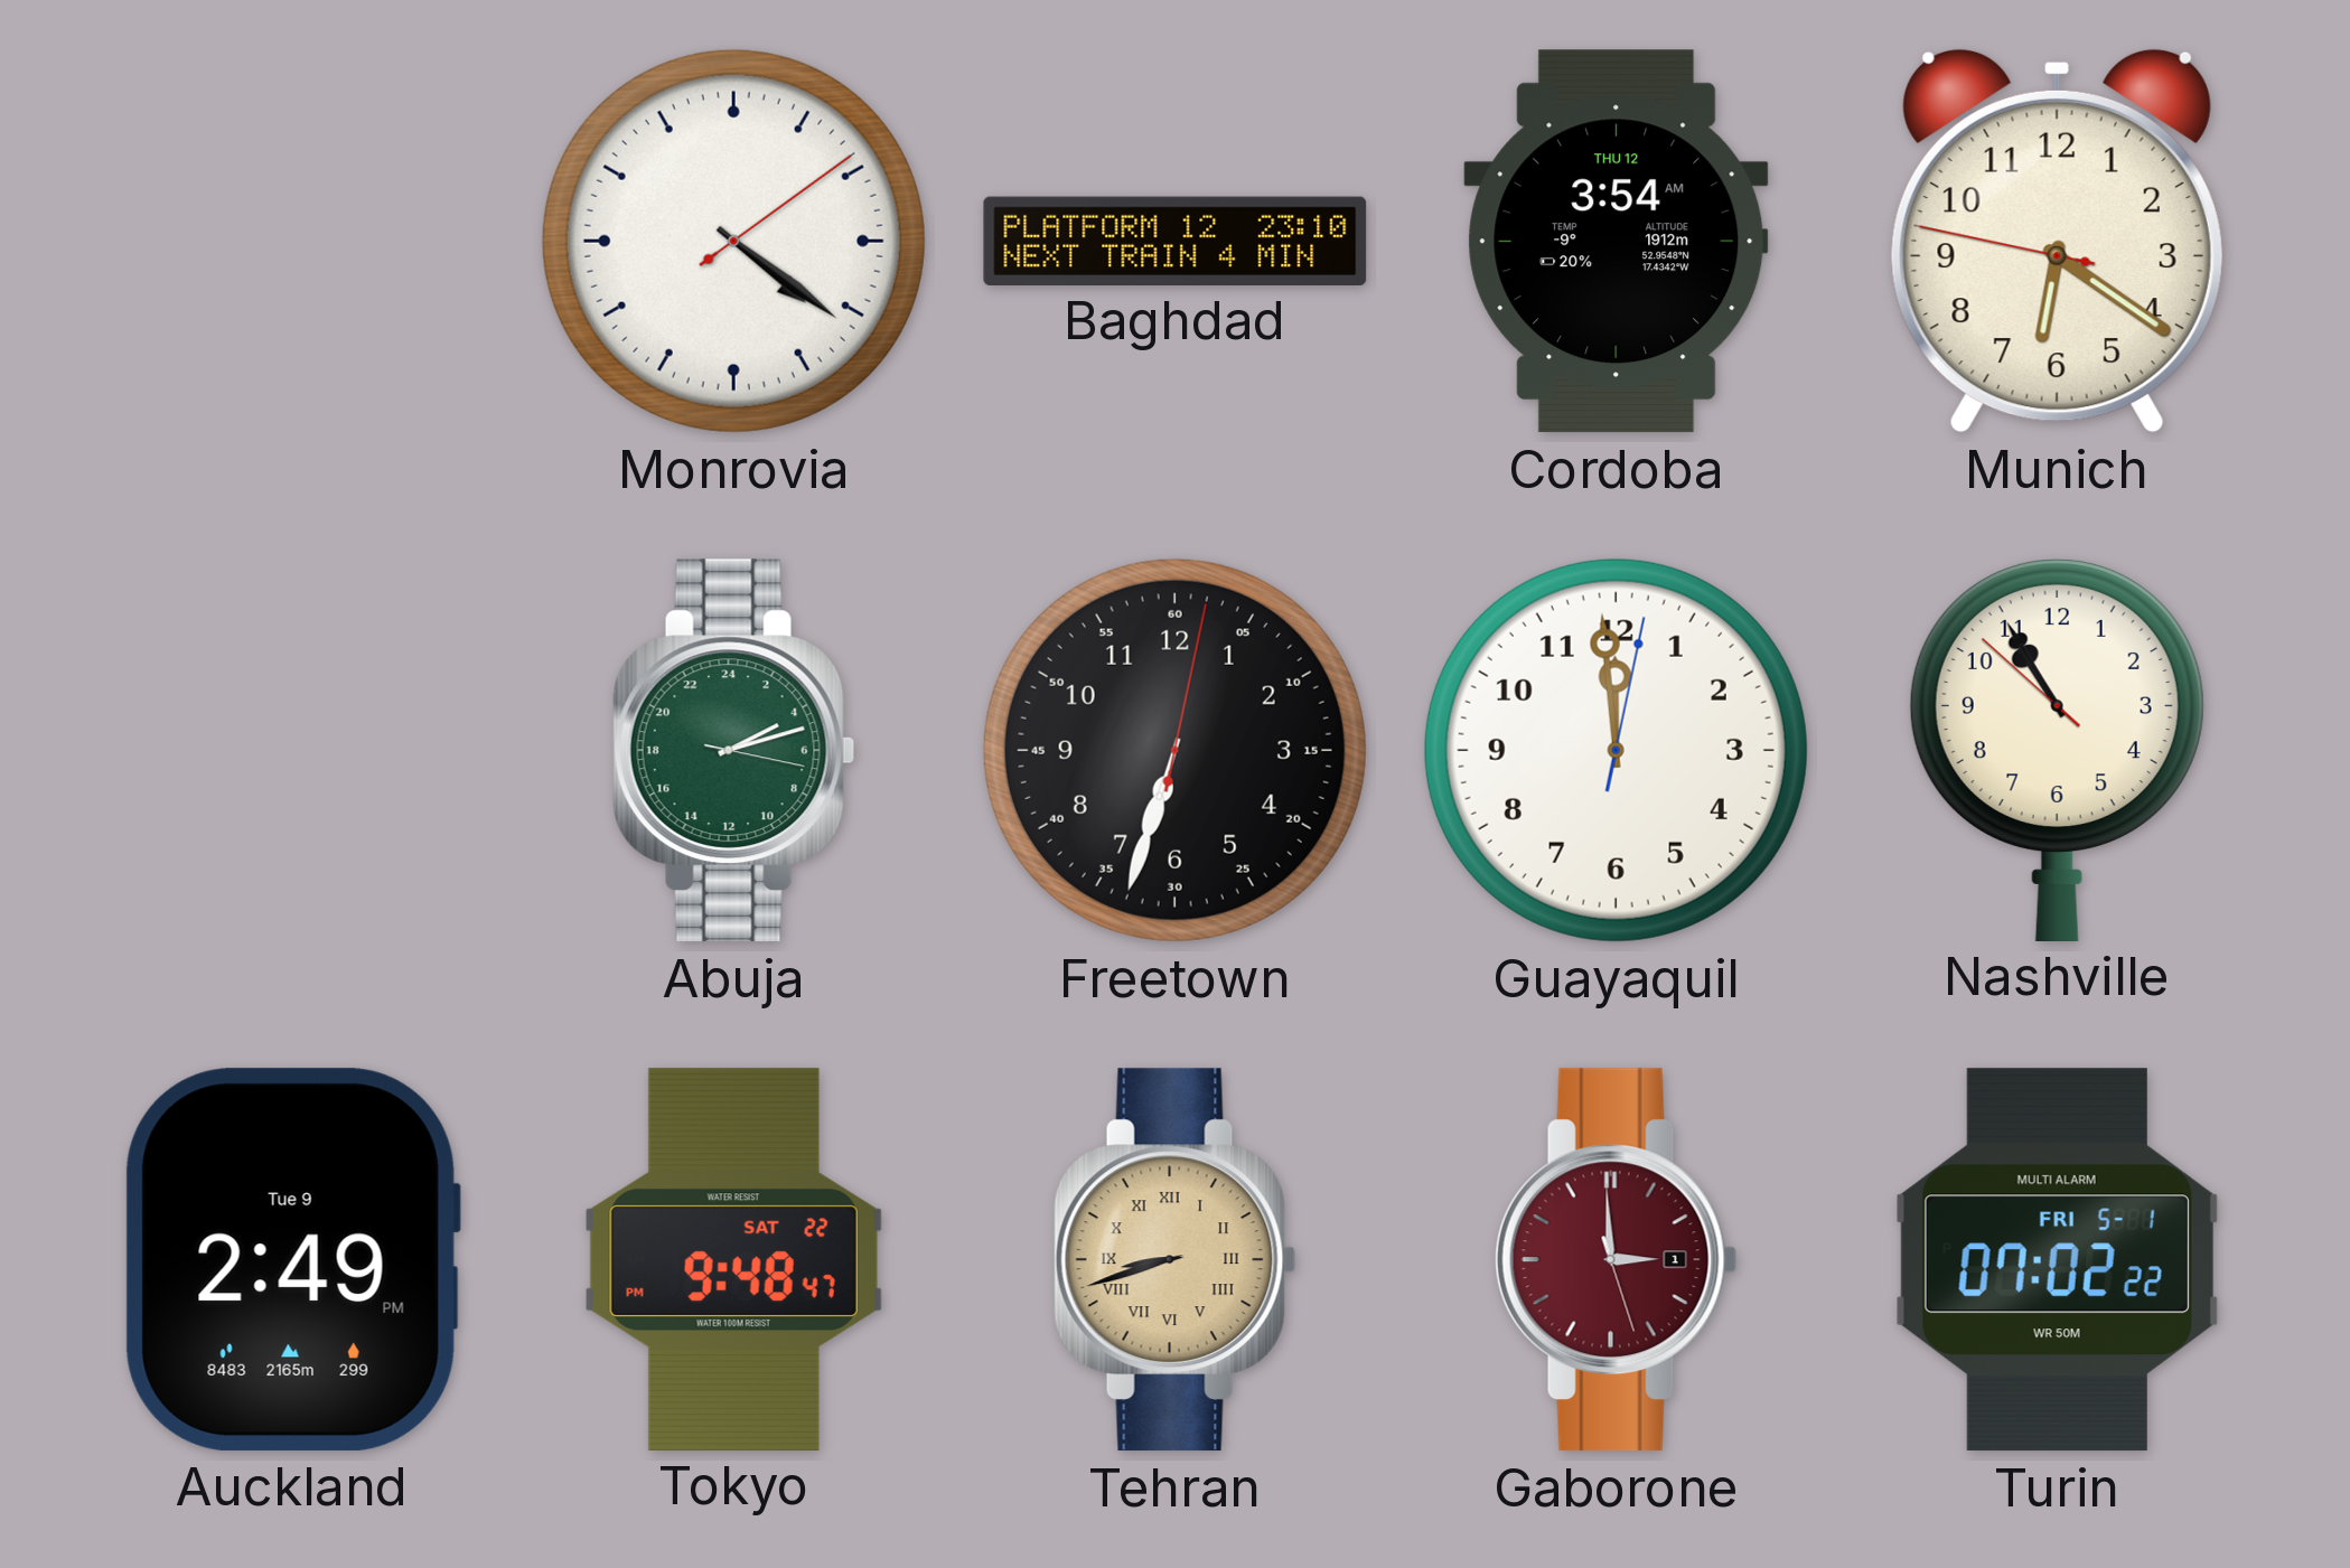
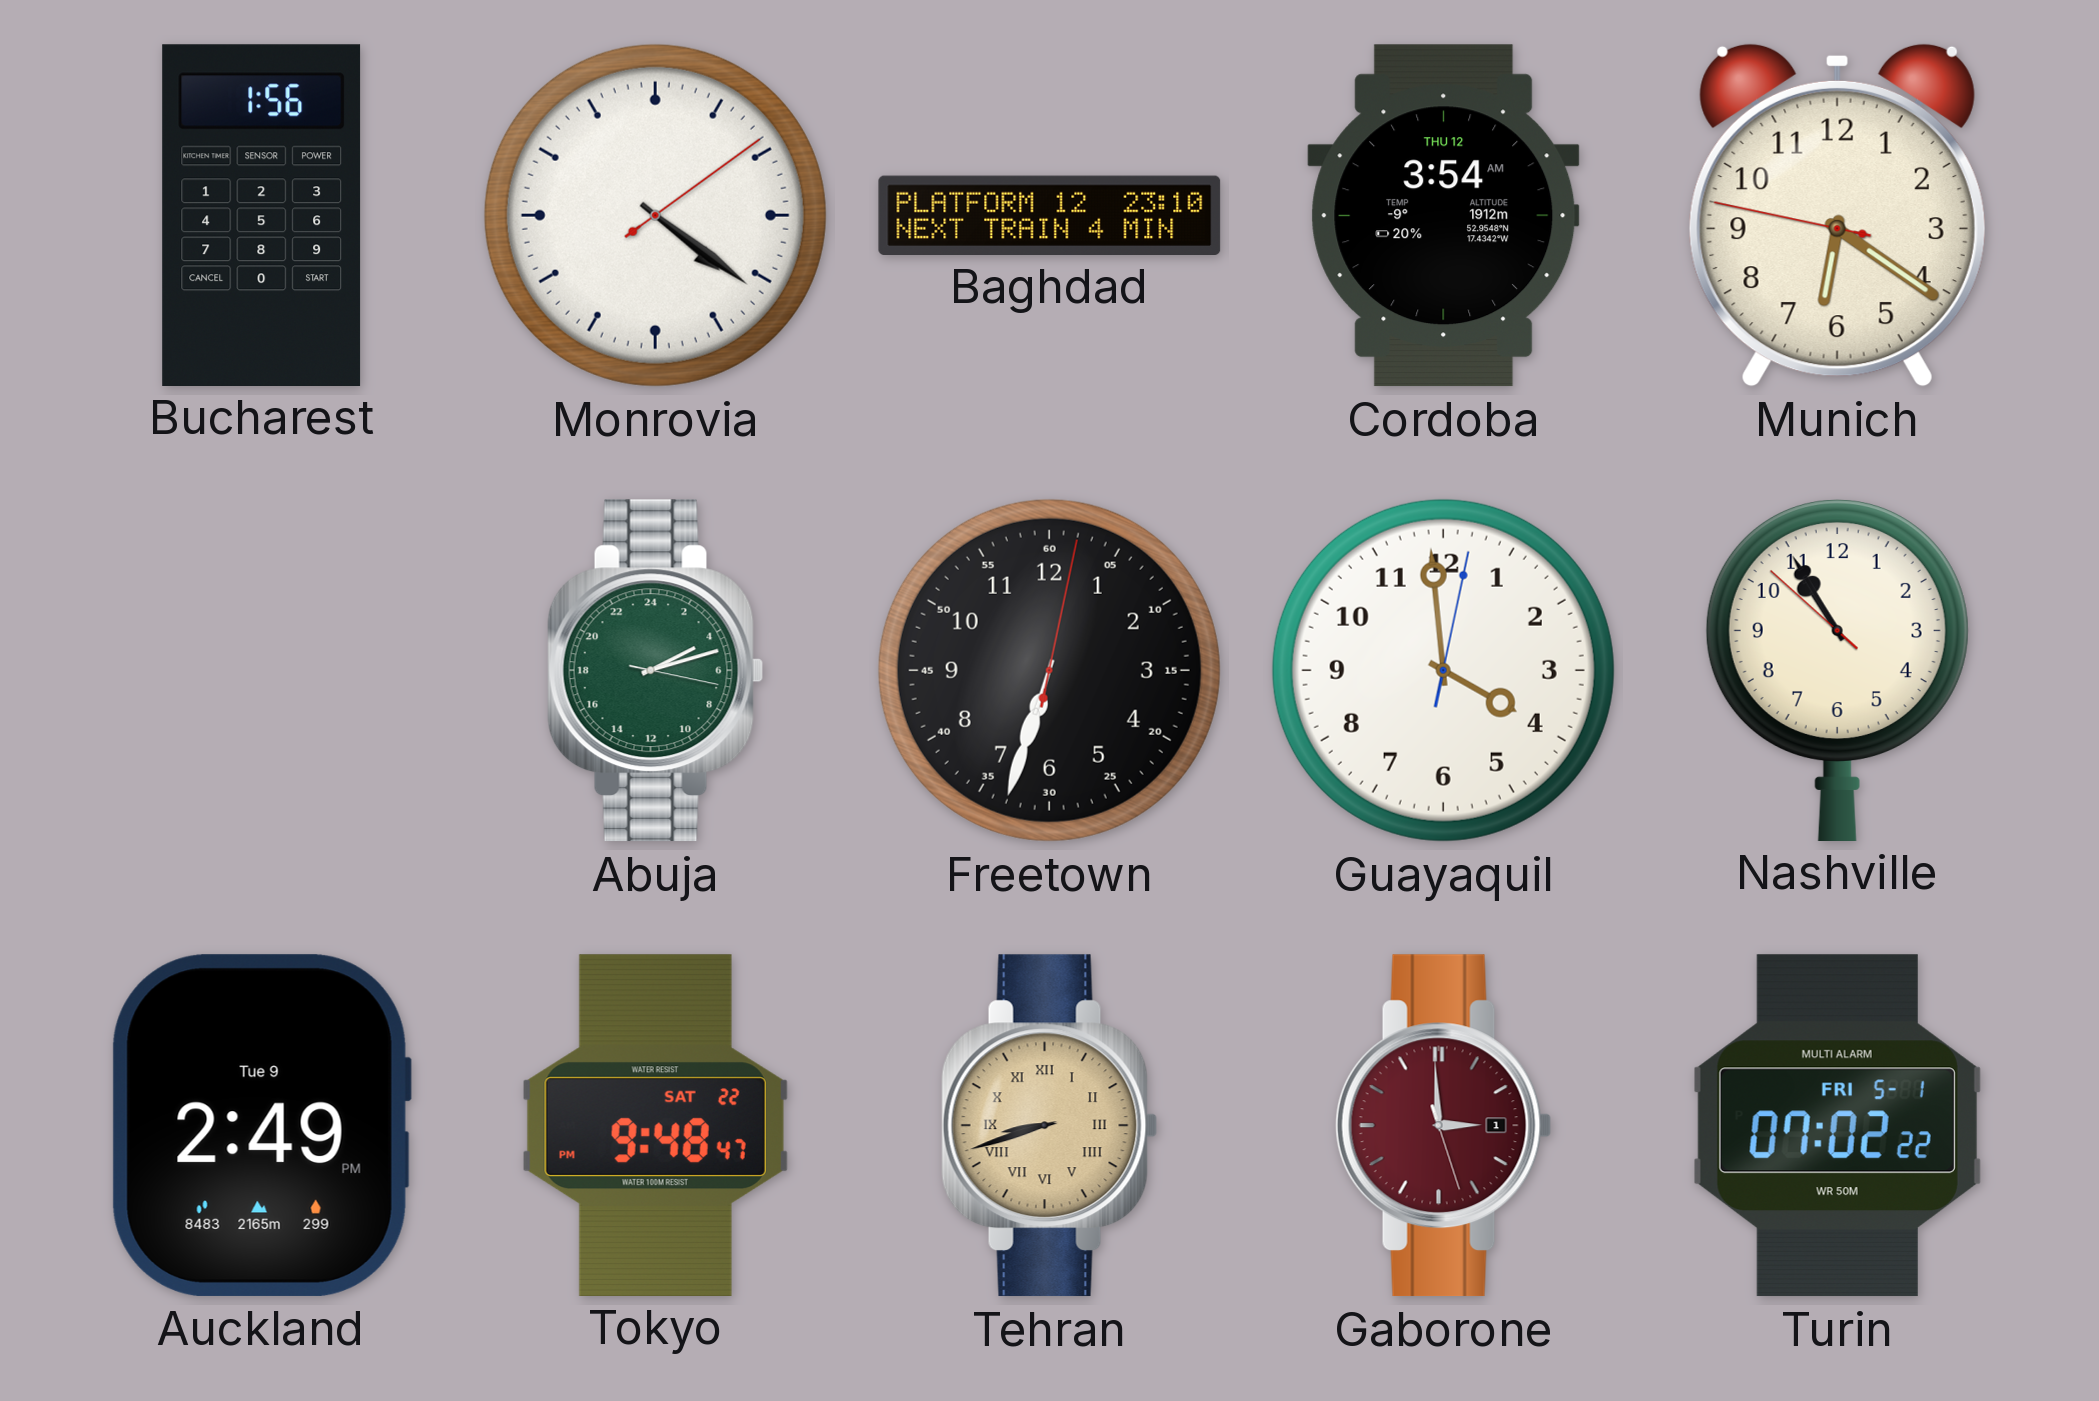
Bucharest: none -> 1:56 (262, 215)
Guayaquil: 11:59 -> 3:59 (1443, 670)
